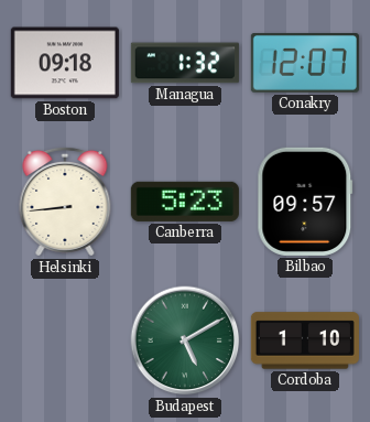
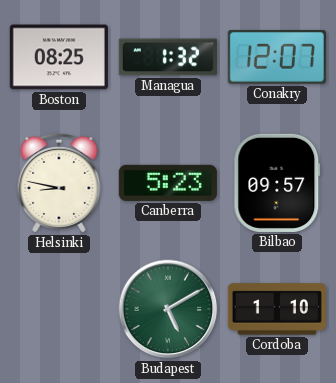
Boston: 09:18 -> 08:25 (59, 57)
Helsinki: 8:44 -> 8:47 (59, 183)
